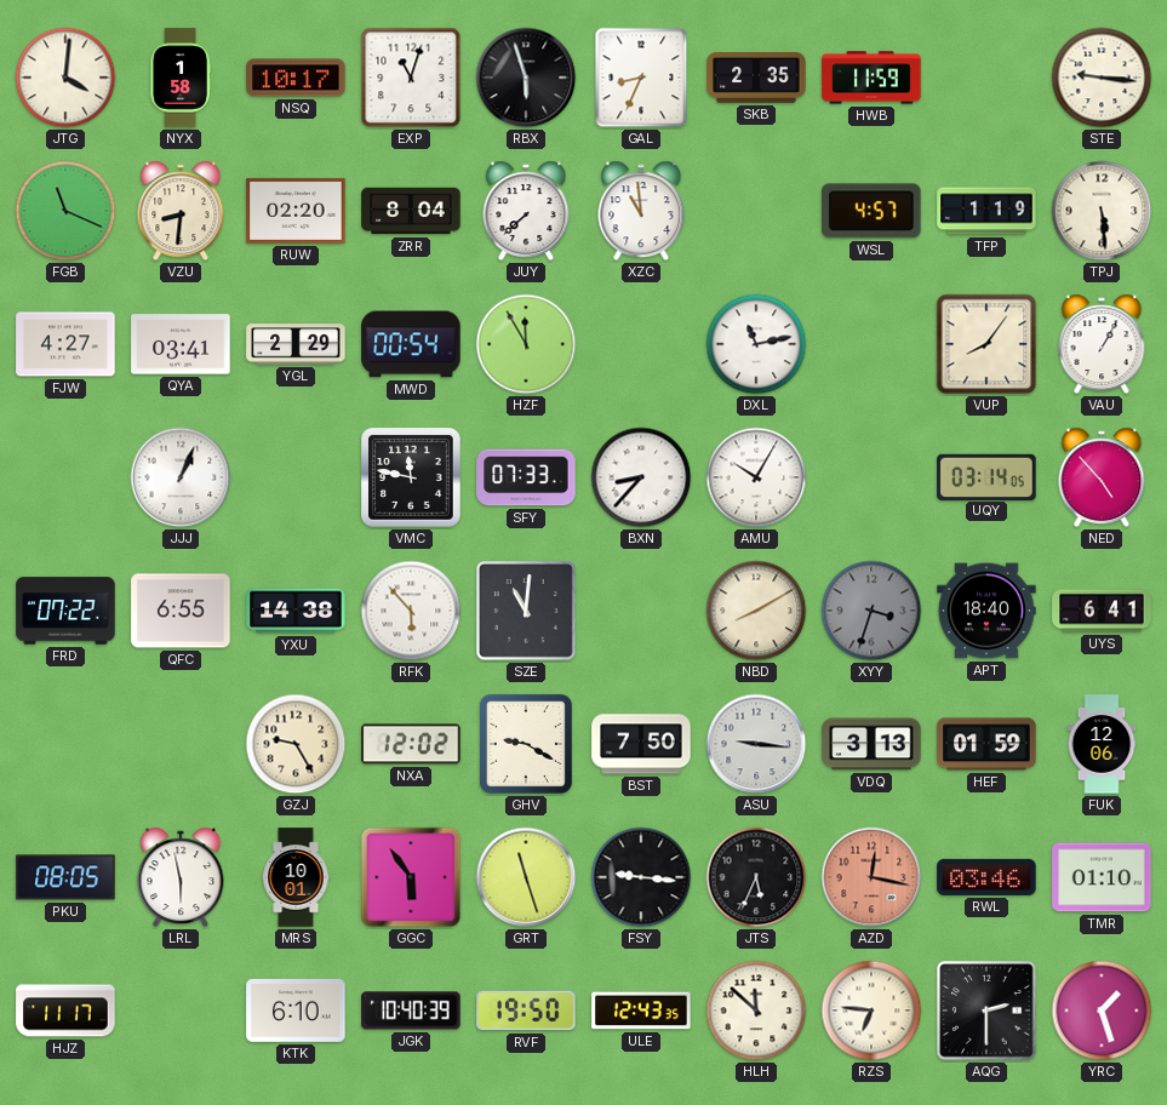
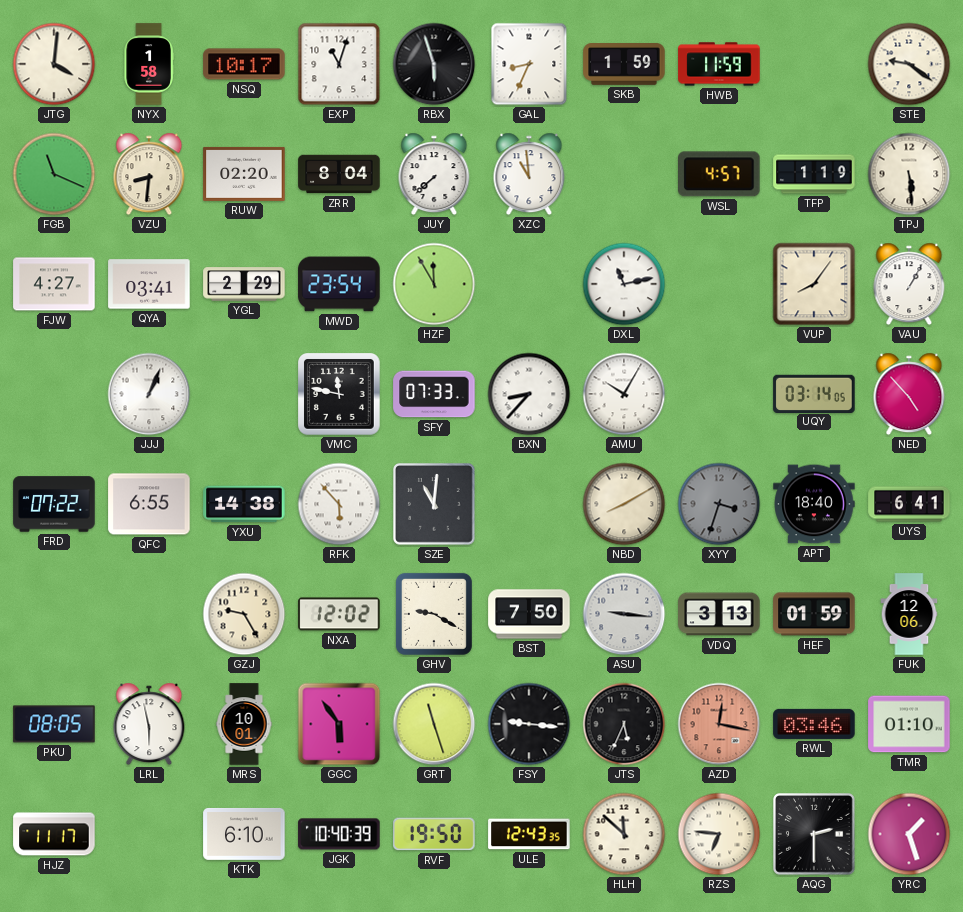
SKB: 2:35 -> 1:59 (624, 65)
STE: 9:16 -> 9:21 (909, 64)
MWD: 00:54 -> 23:54 (339, 284)
